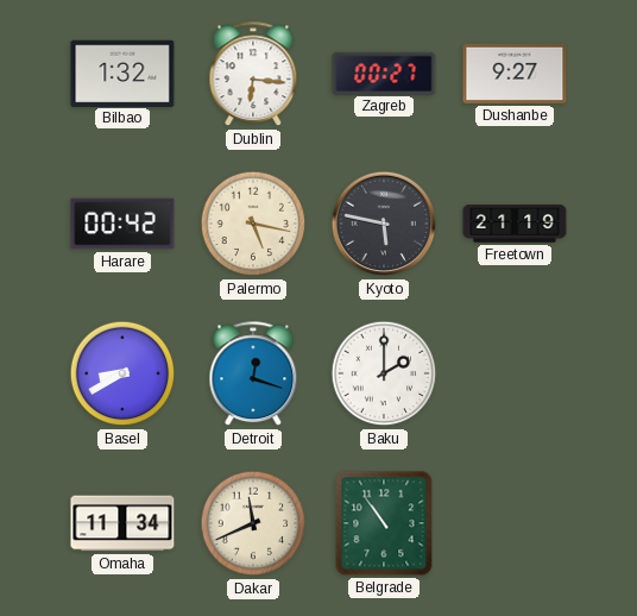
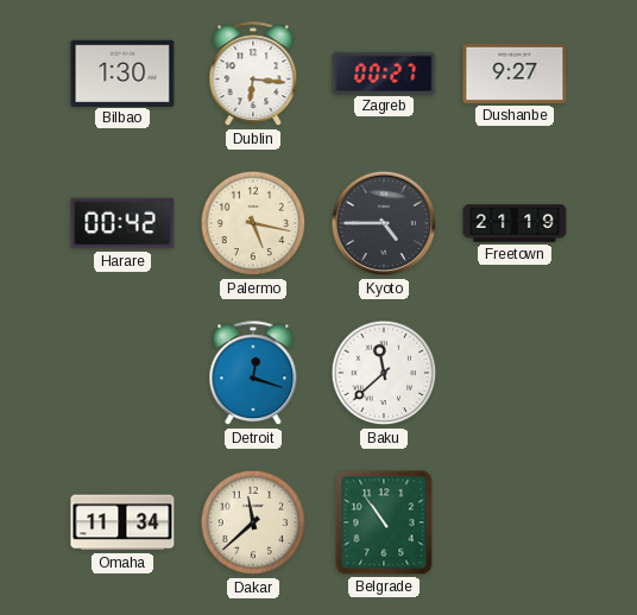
Bilbao: 1:32 -> 1:30 (122, 72)
Kyoto: 5:47 -> 4:45 (384, 223)
Basel: 8:40 -> none (122, 373)
Baku: 2:00 -> 11:38 (384, 373)
Dakar: 11:41 -> 11:38 (253, 522)
